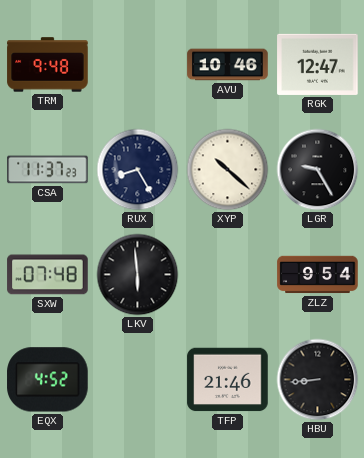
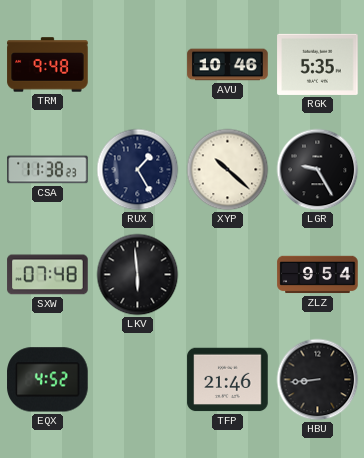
RGK: 12:47 -> 5:35 (318, 64)
CSA: 11:37 -> 11:38 (48, 170)
RUX: 8:25 -> 1:25 (138, 170)
